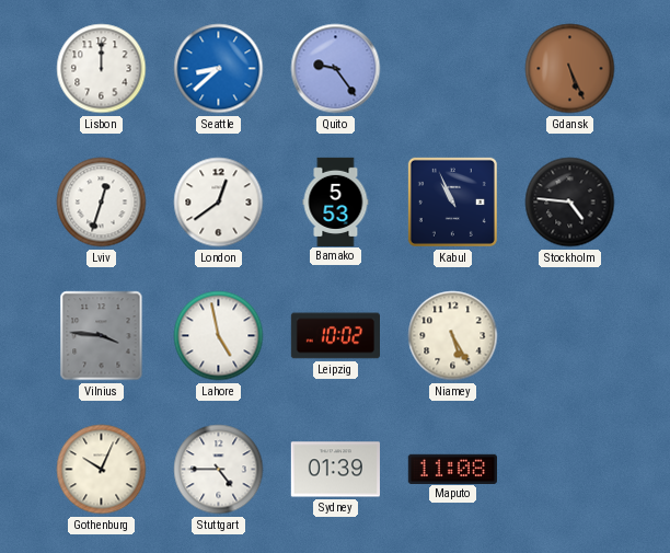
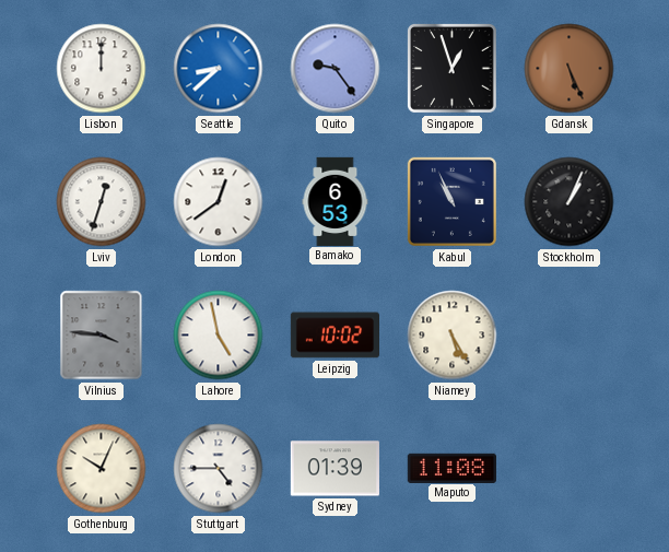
Singapore: none -> 12:57 (451, 68)
Bamako: 5:53 -> 6:53 (336, 201)
Stockholm: 4:46 -> 1:04 (570, 202)
